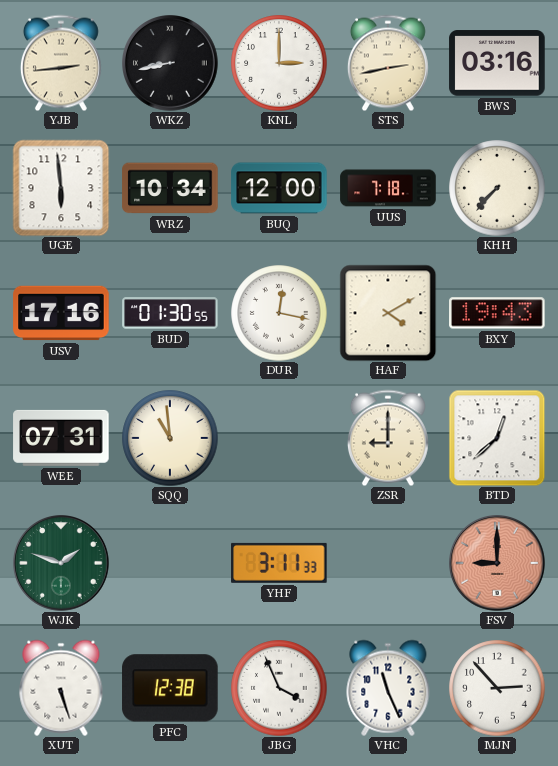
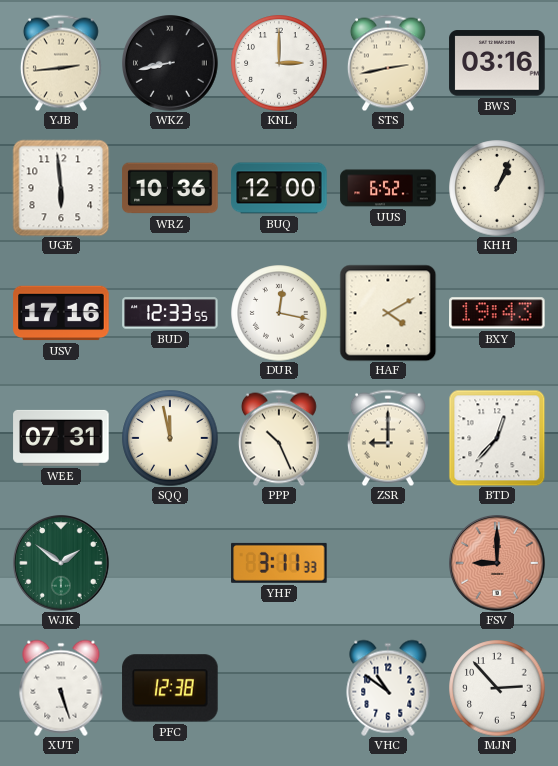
WRZ: 10:34 -> 10:36 (170, 188)
UUS: 7:18 -> 6:52 (388, 188)
KHH: 7:37 -> 1:04 (497, 188)
BUD: 01:30 -> 12:33 (170, 313)
SQQ: 10:59 -> 11:58 (170, 438)
PPP: none -> 10:26 (279, 438)
BTD: 12:38 -> 12:37 (497, 438)
WJK: 1:48 -> 1:51 (61, 563)
JBG: 3:56 -> none (279, 688)
VHC: 11:26 -> 10:51 (388, 688)
